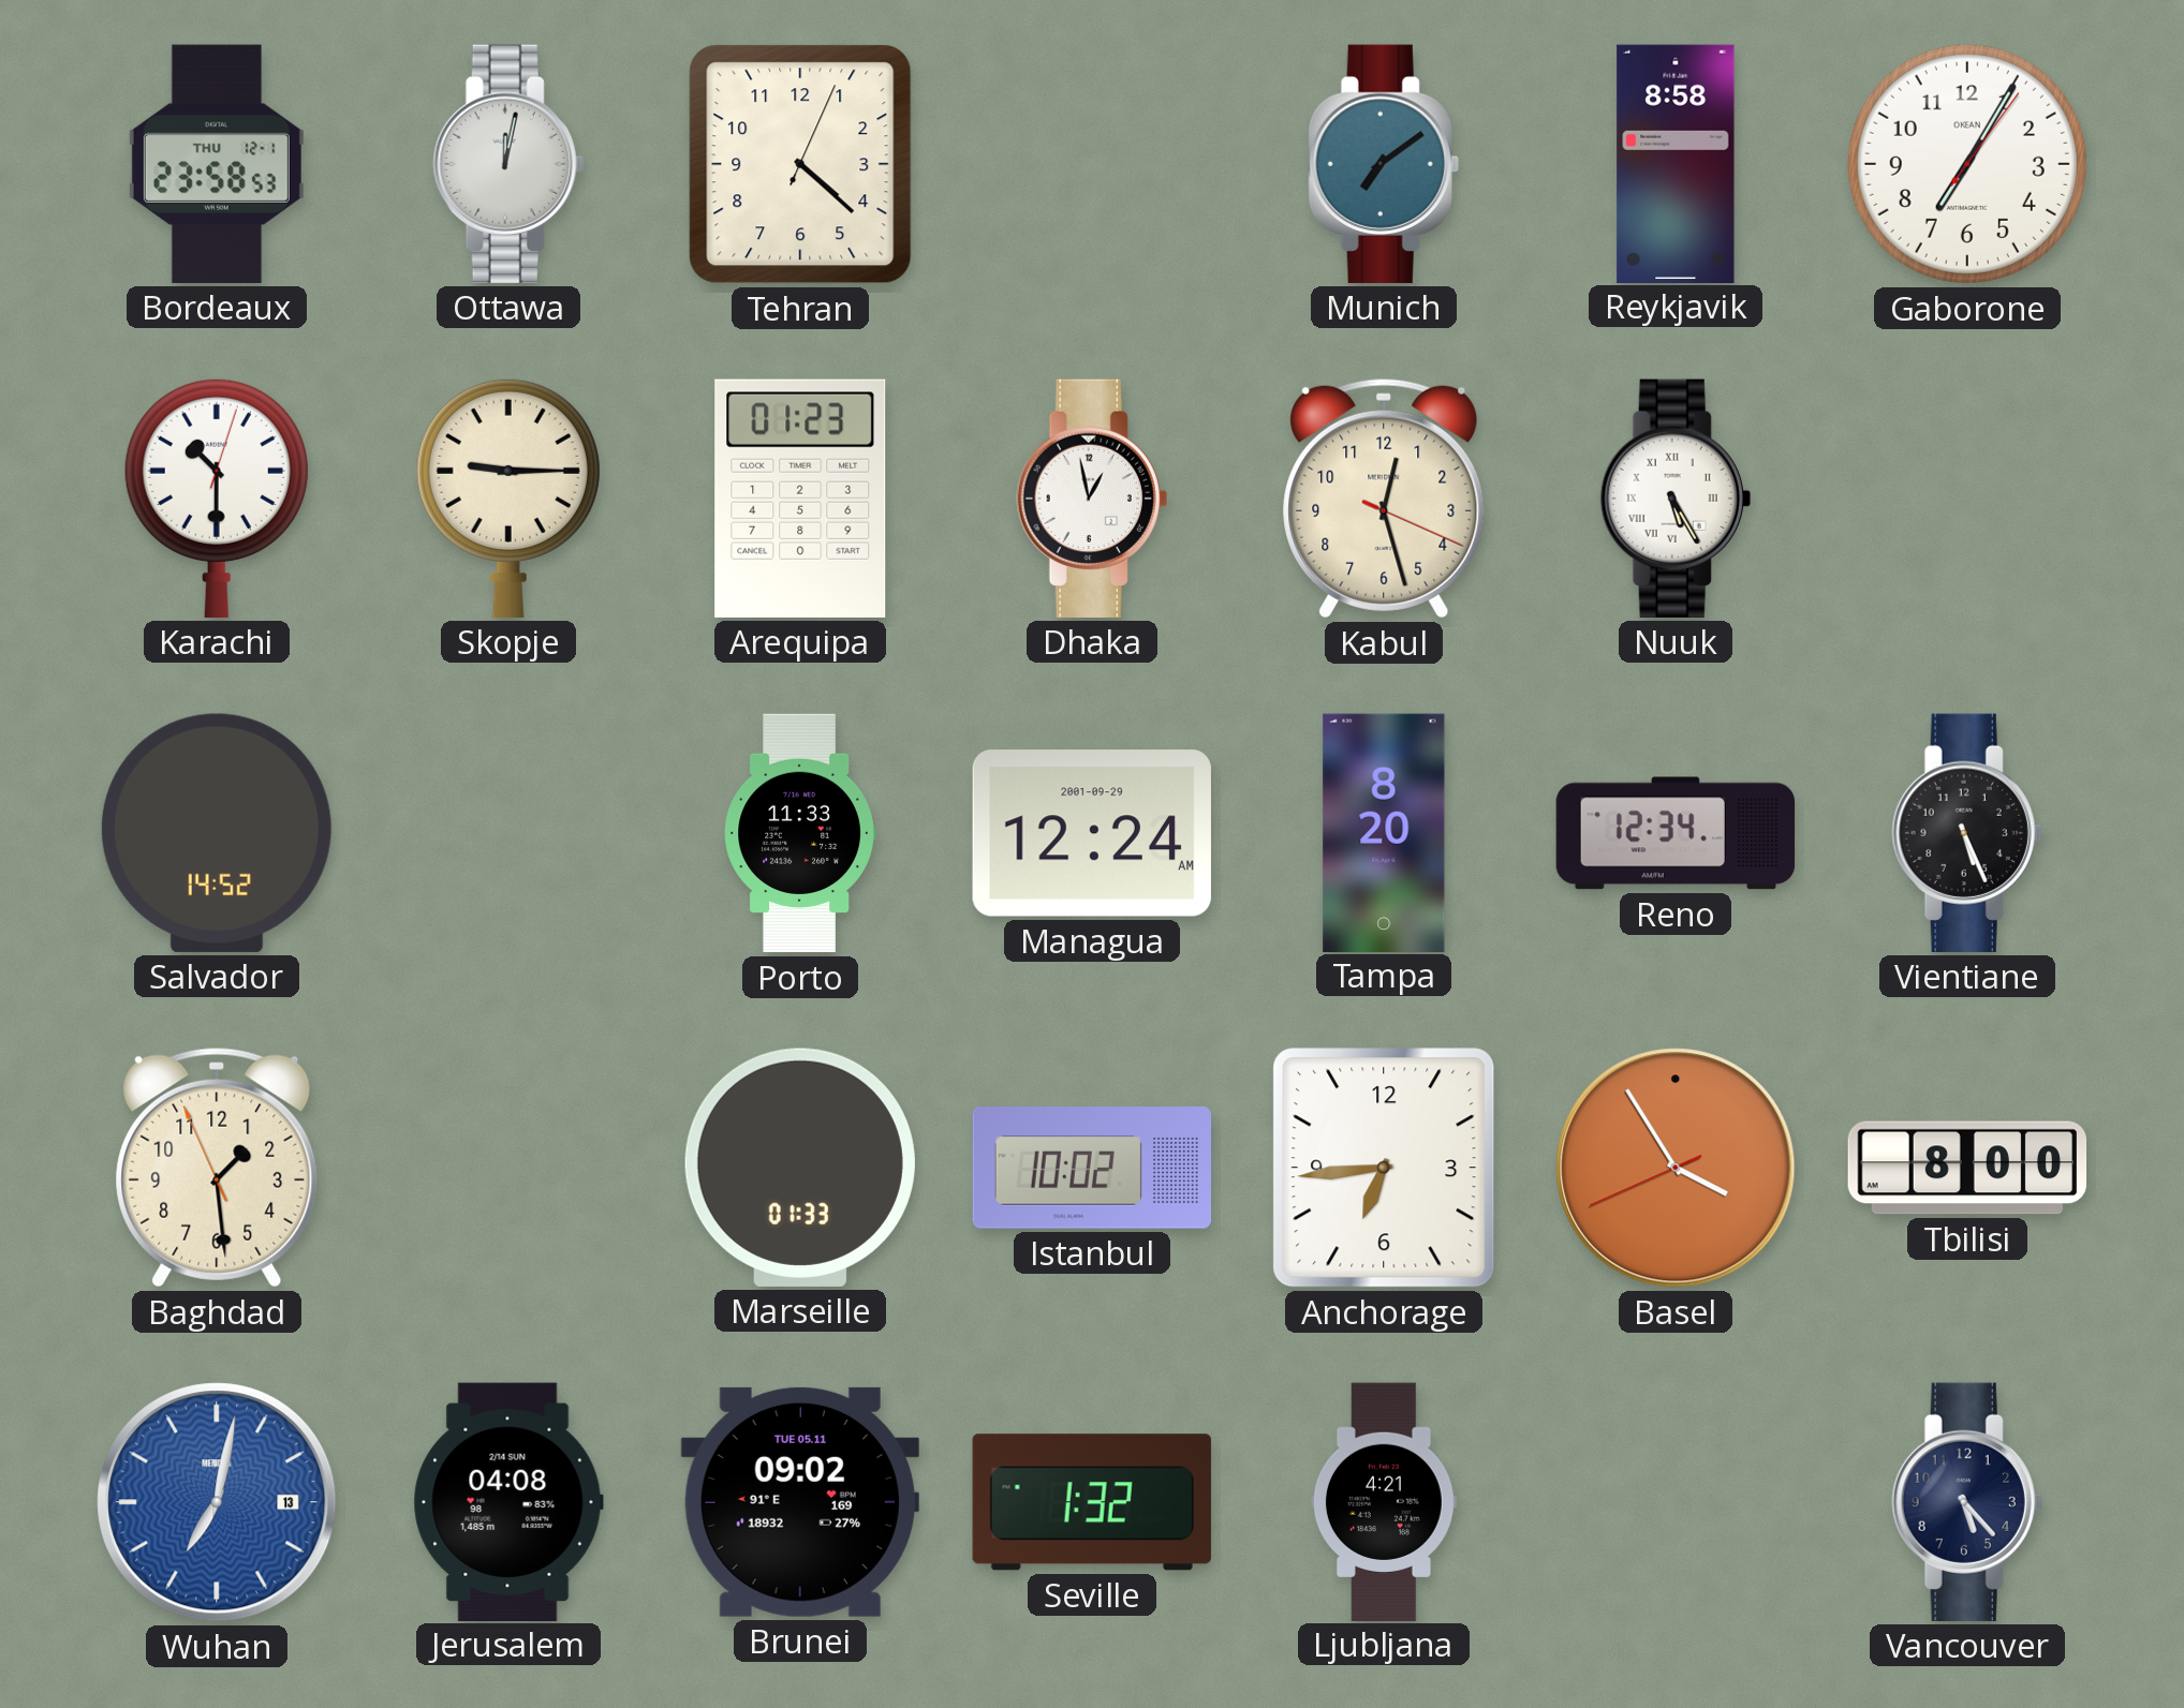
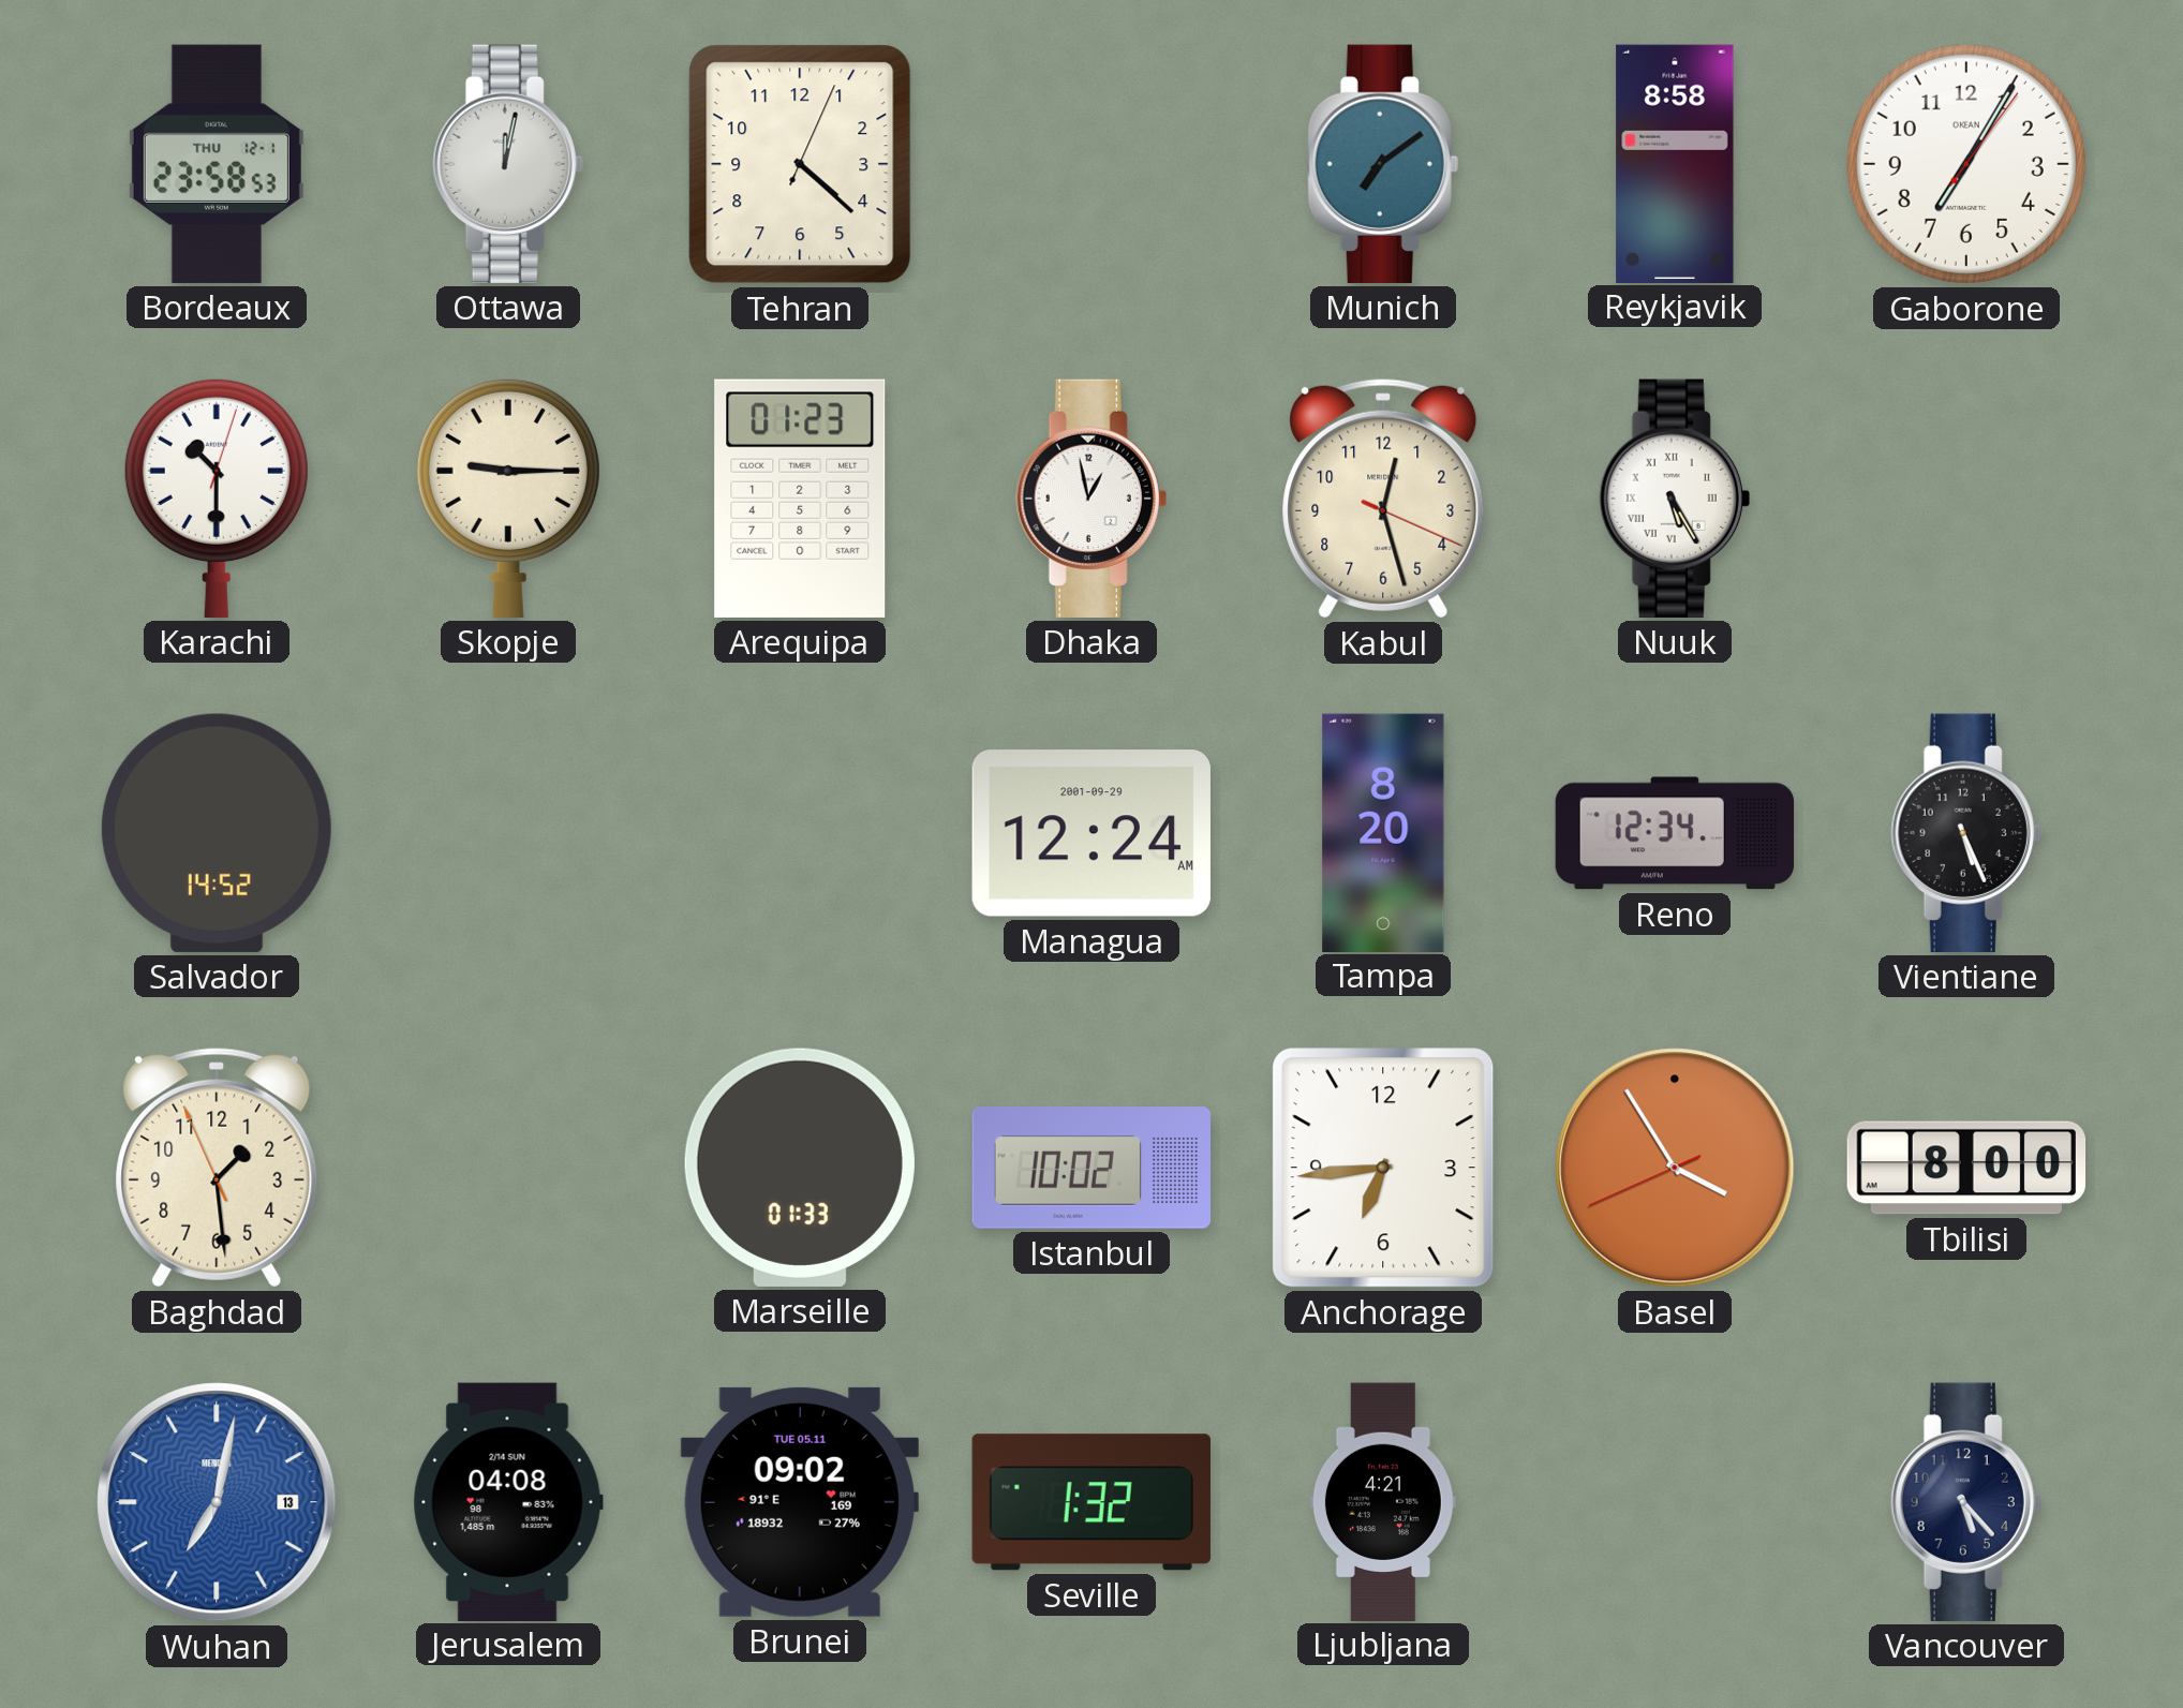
Porto: 11:33 -> none (800, 833)
